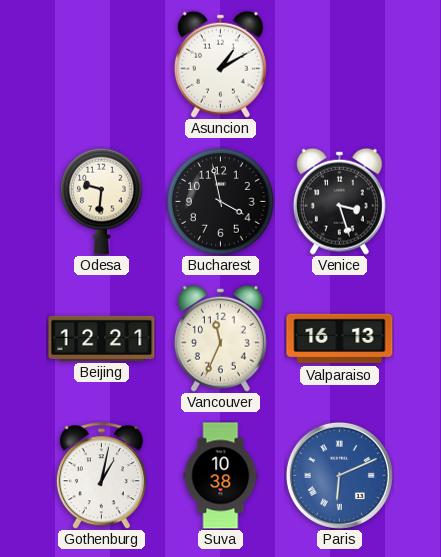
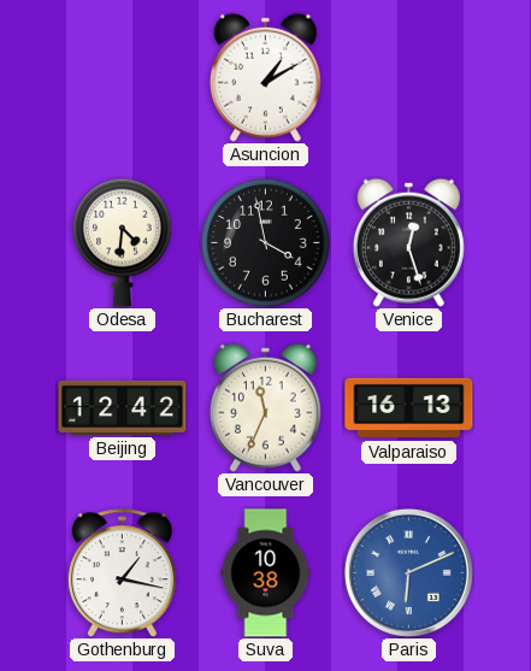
Odesa: 9:31 -> 4:31 (123, 242)
Venice: 3:27 -> 12:27 (408, 242)
Beijing: 12:21 -> 12:42 (123, 407)
Gothenburg: 1:02 -> 1:17 (122, 573)
